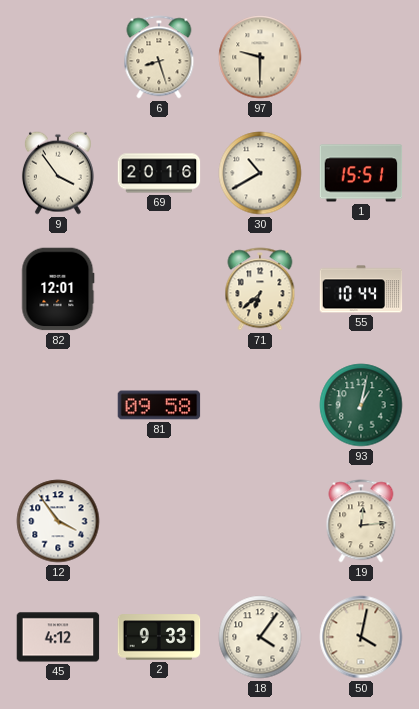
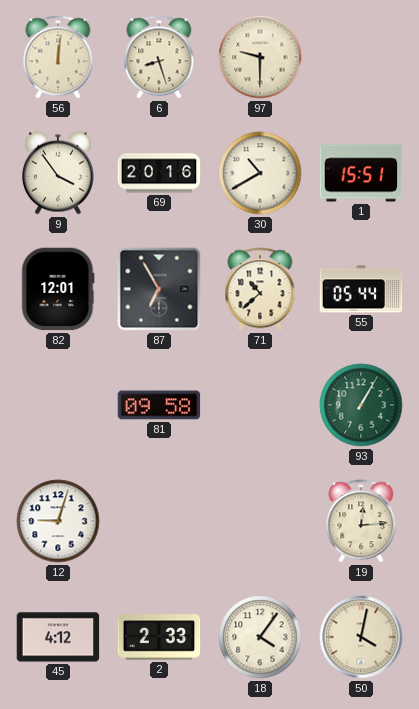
56: none -> 12:01 (58, 57)
87: none -> 6:55 (159, 289)
71: 6:38 -> 10:38 (260, 289)
55: 10:44 -> 05:44 (361, 289)
93: 1:02 -> 1:05 (361, 405)
12: 3:54 -> 9:03 (58, 521)
2: 9:33 -> 2:33 (159, 637)
